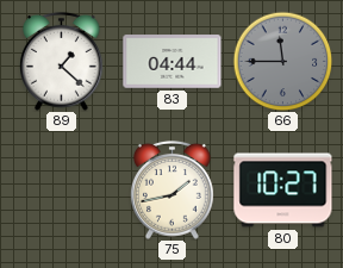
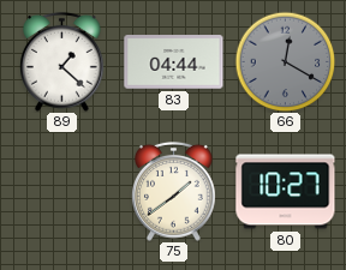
66: 11:45 -> 12:20 (285, 61)
75: 1:43 -> 1:39 (174, 191)
